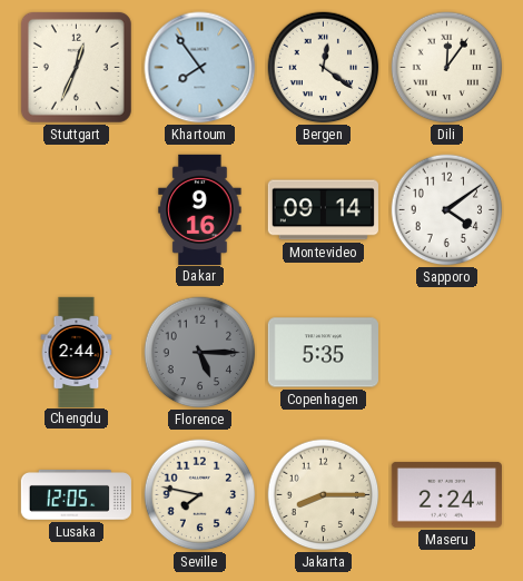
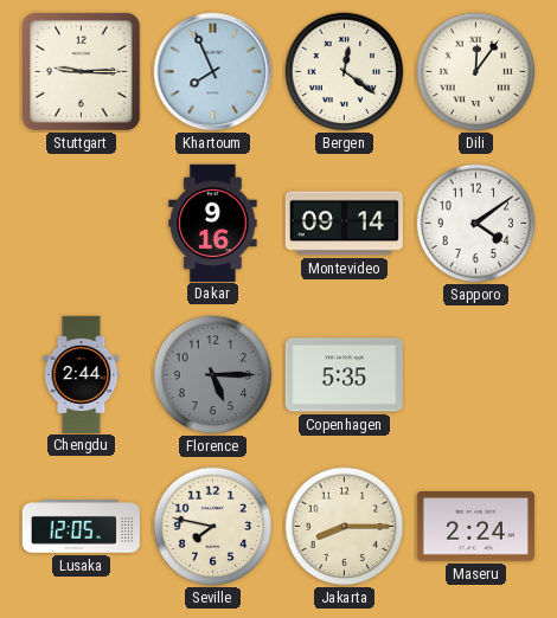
Stuttgart: 12:34 -> 9:15 (81, 71)
Khartoum: 7:54 -> 7:56 (213, 72)
